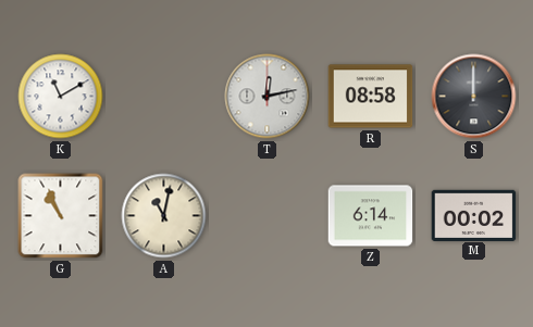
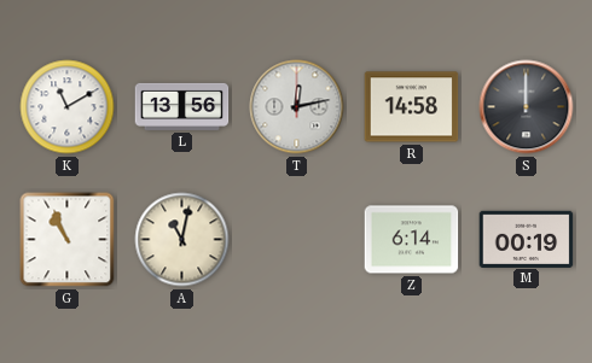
L: none -> 13:56 (182, 106)
R: 08:58 -> 14:58 (412, 107)
M: 00:02 -> 00:19 (527, 239)
